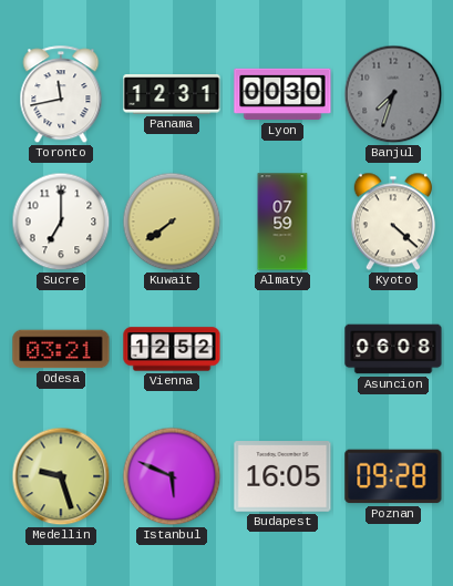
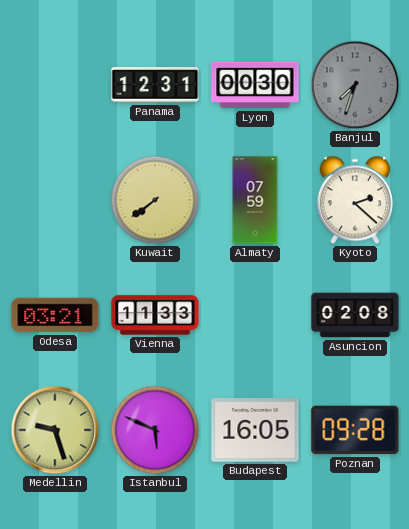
Toronto: 11:43 -> none (61, 95)
Sucre: 7:00 -> none (61, 222)
Kyoto: 4:22 -> 2:22 (355, 200)
Vienna: 12:52 -> 11:33 (155, 315)
Asuncion: 06:08 -> 02:08 (355, 315)
